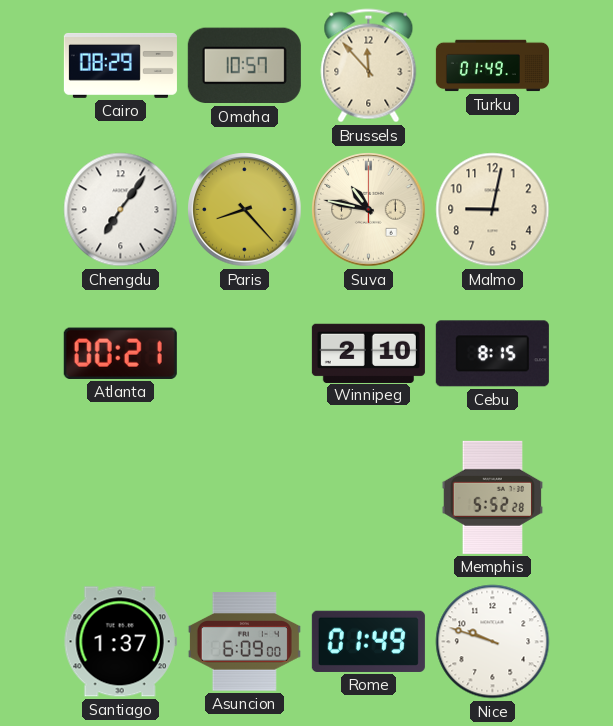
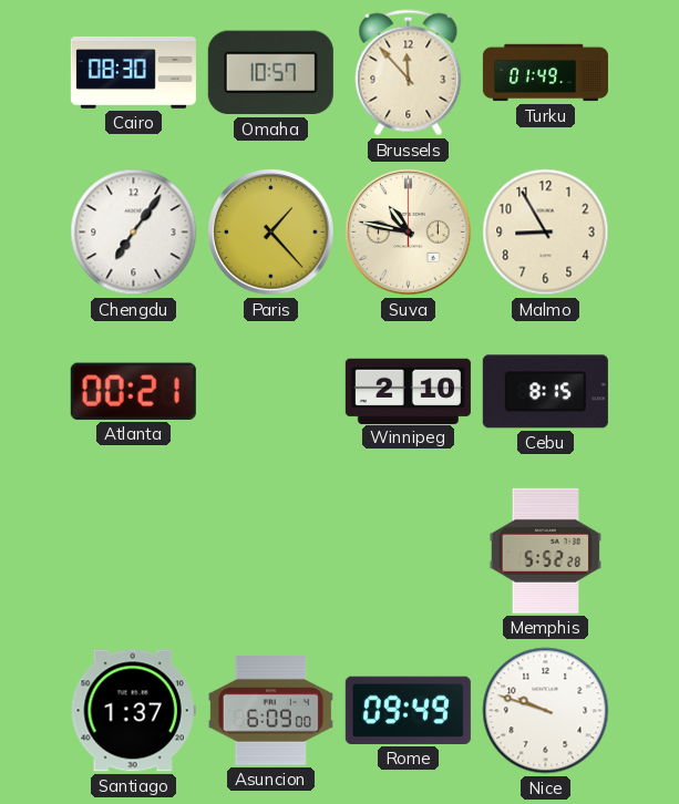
Cairo: 08:29 -> 08:30 (133, 72)
Paris: 8:23 -> 1:23 (271, 233)
Malmo: 9:02 -> 8:55 (546, 233)
Rome: 01:49 -> 09:49 (408, 710)
